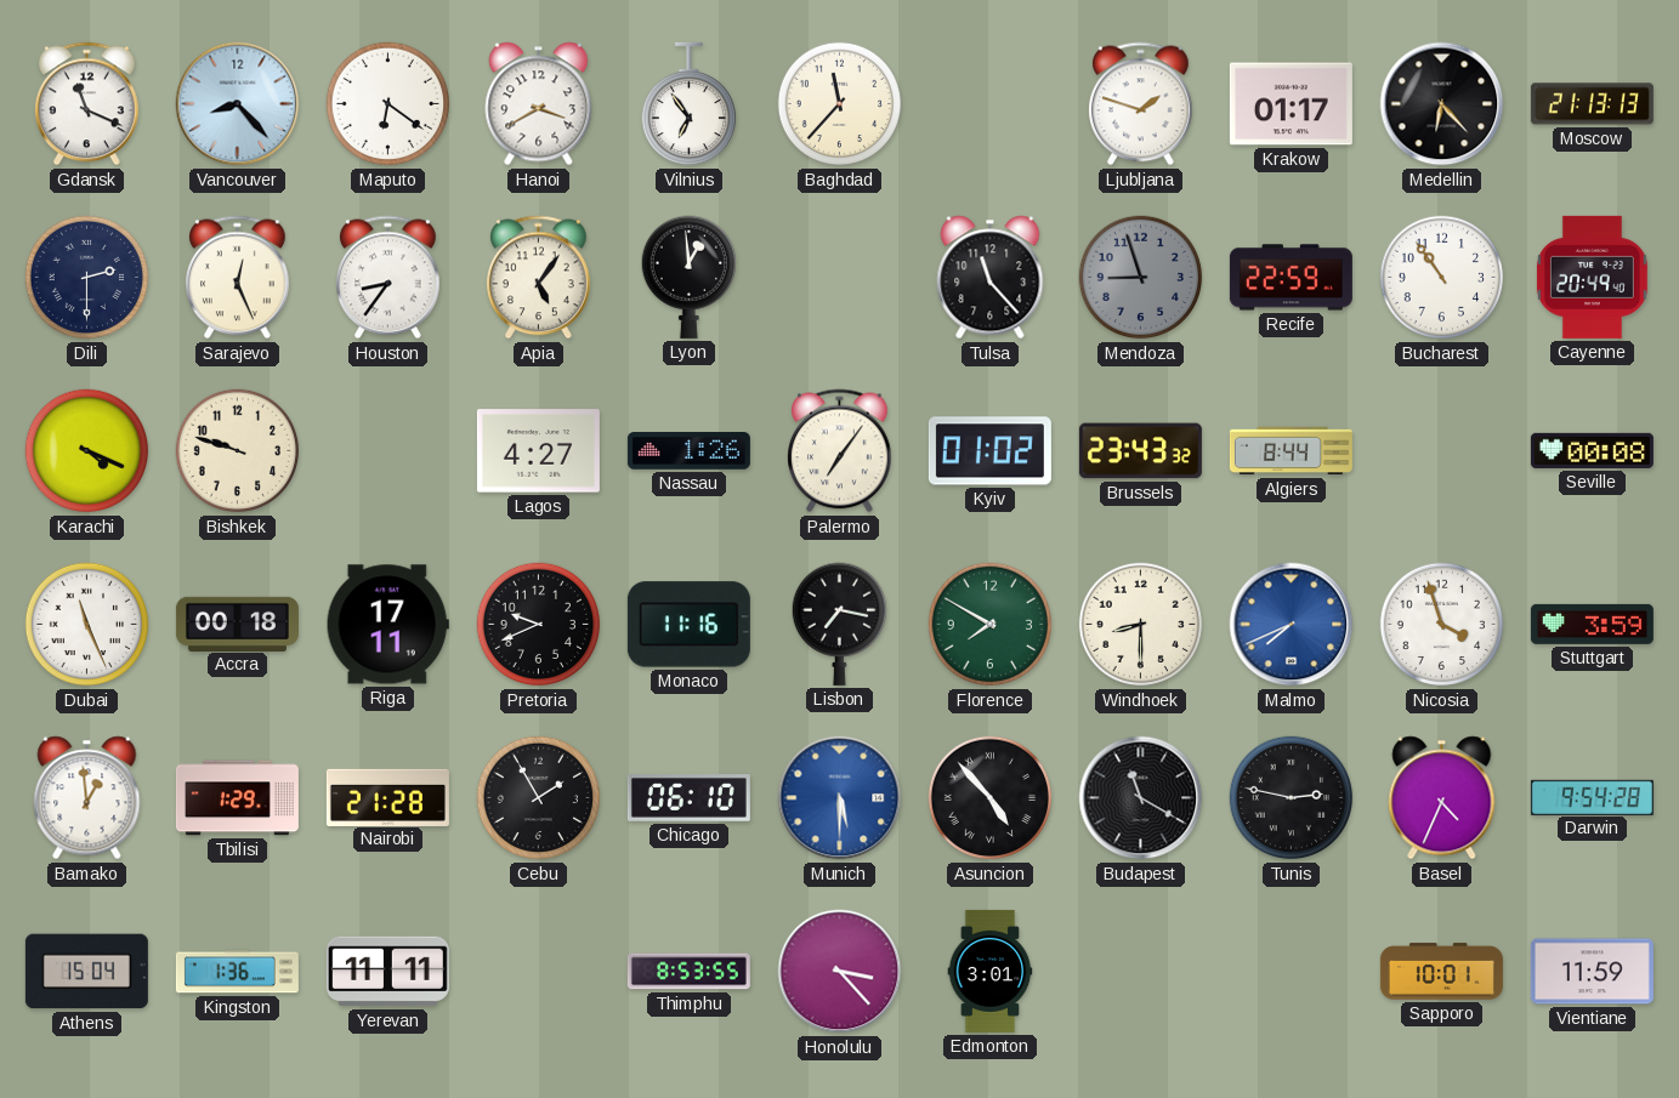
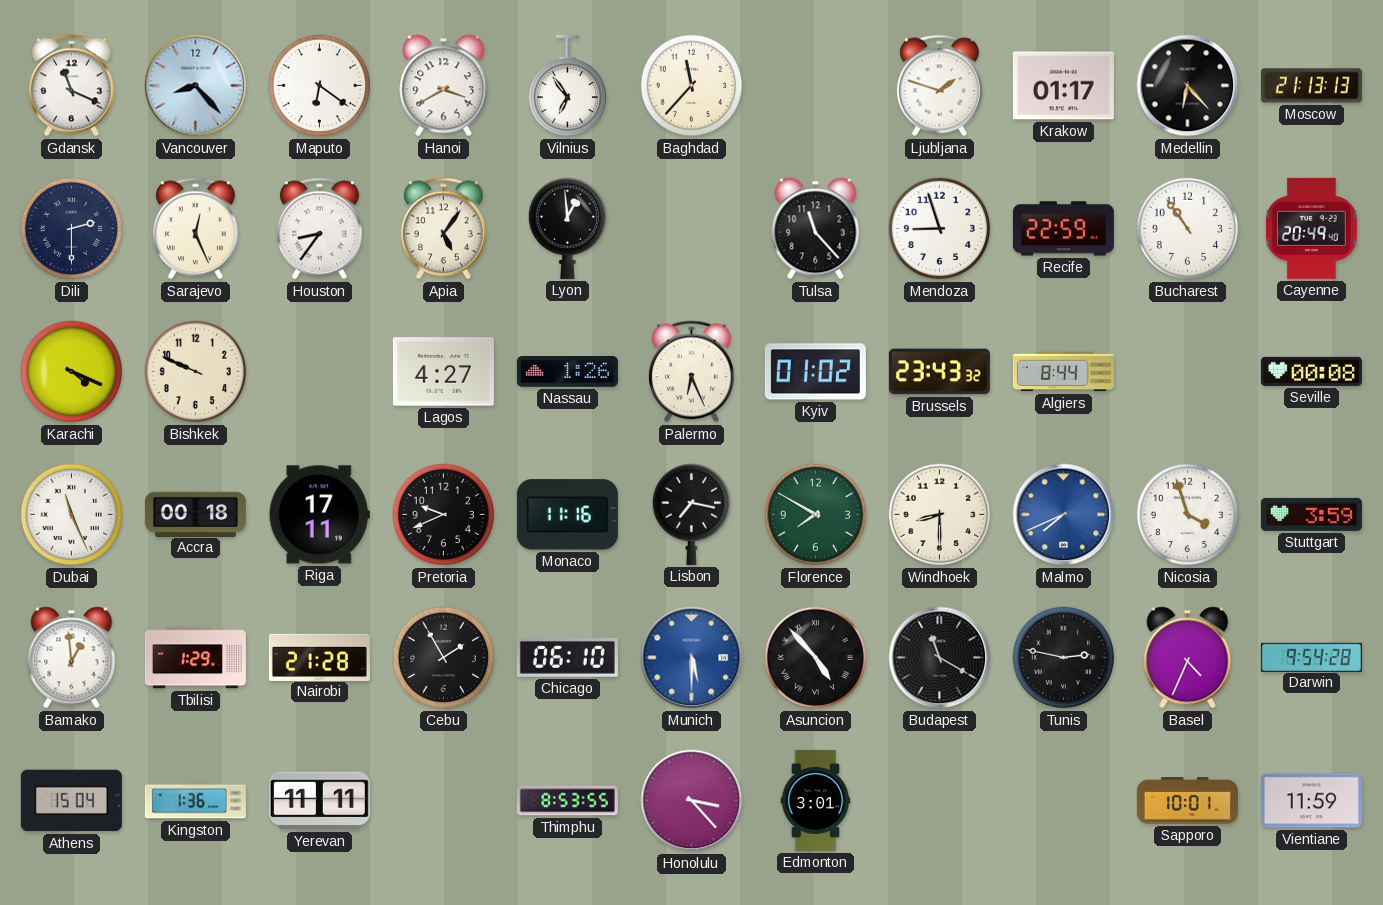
Mendoza dial: grey -> white (940, 229)
Bishkek: 9:48 -> 9:49 (196, 372)
Palermo: 7:06 -> 6:26 (692, 372)
